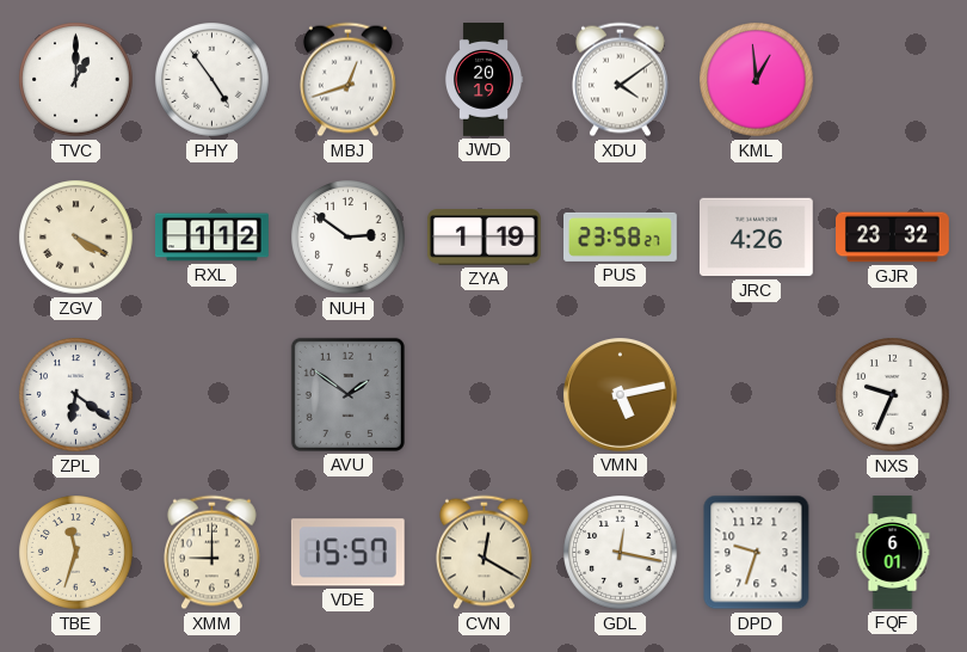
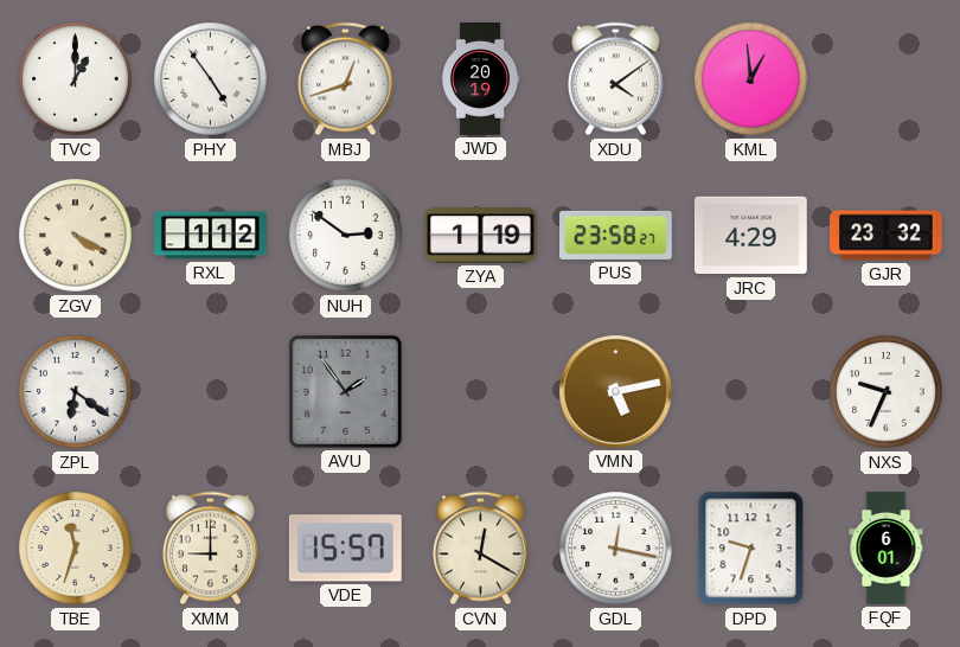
JRC: 4:26 -> 4:29 (751, 236)
AVU: 1:51 -> 1:54 (345, 391)
